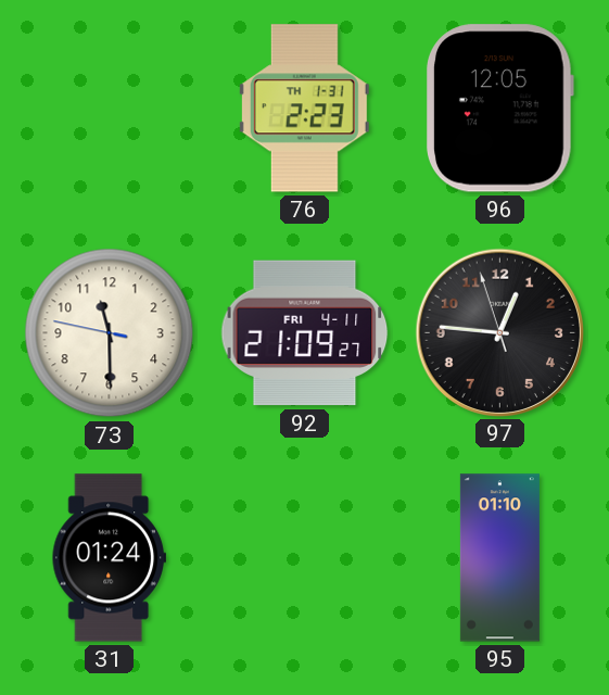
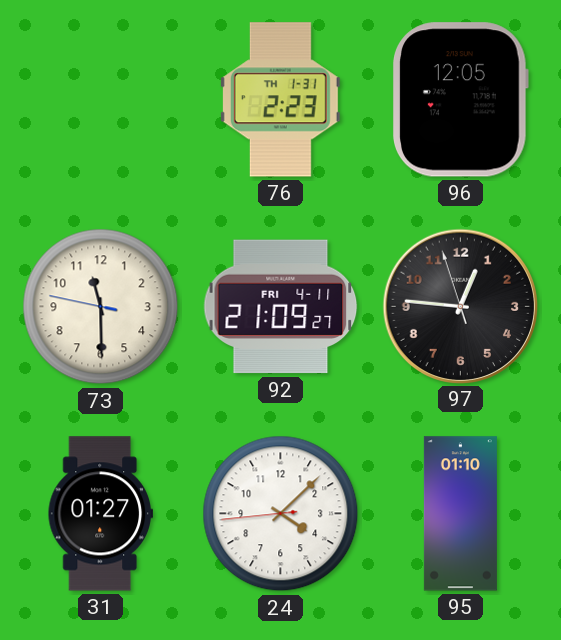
31: 01:24 -> 01:27 (100, 514)
24: none -> 4:07 (281, 514)
